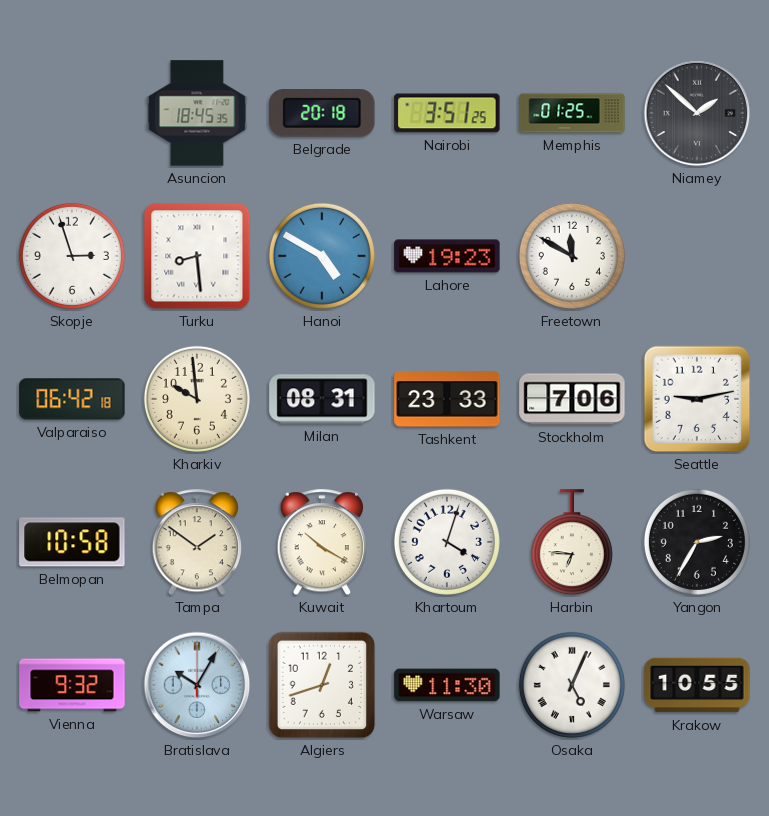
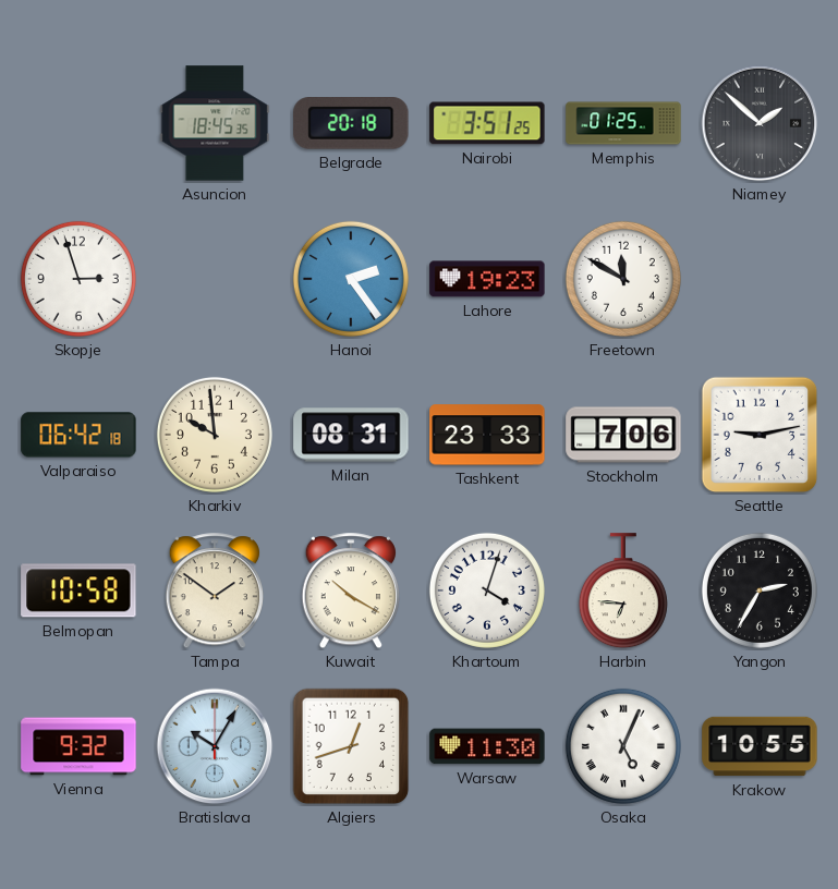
Turku: 8:29 -> none (197, 256)
Hanoi: 4:50 -> 2:24 (351, 279)
